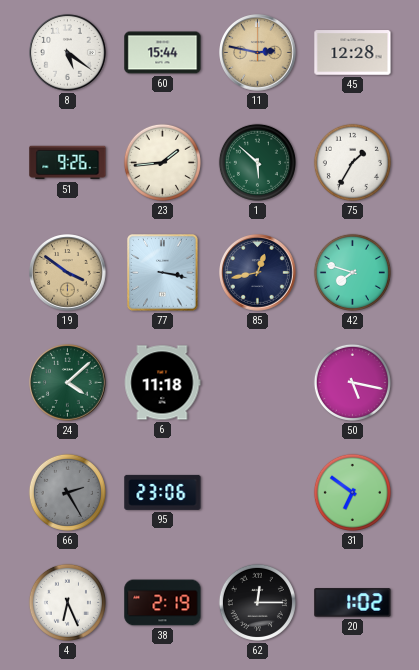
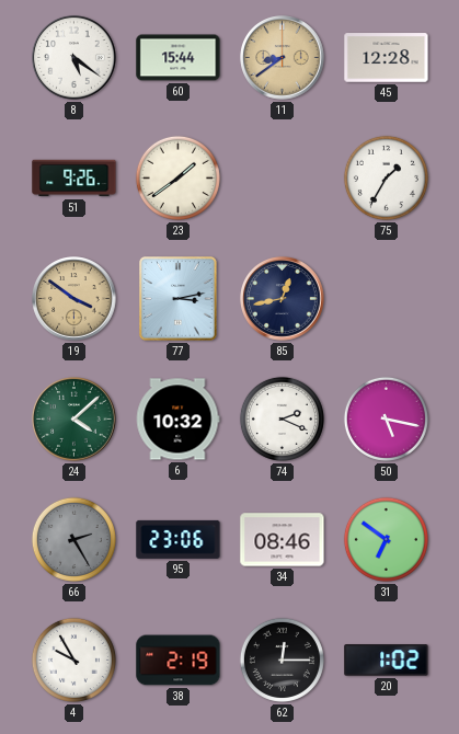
11: 2:47 -> 8:39 (283, 58)
23: 1:44 -> 1:39 (177, 177)
1: 5:52 -> none (257, 162)
77: 3:17 -> 3:13 (179, 299)
42: 7:48 -> none (352, 272)
6: 11:18 -> 10:32 (177, 420)
74: none -> 2:19 (282, 418)
34: none -> 08:46 (283, 540)
4: 6:26 -> 9:55 (73, 660)
